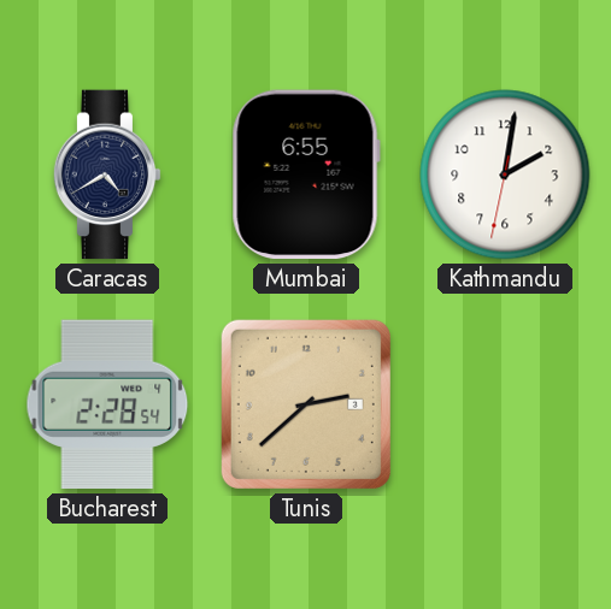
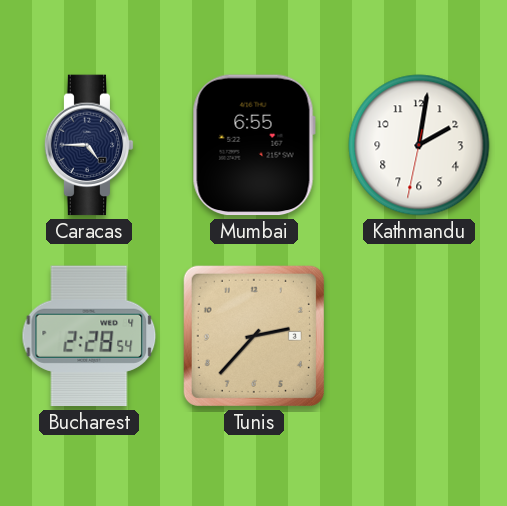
Caracas: 4:40 -> 4:45 (89, 145)
Tunis: 2:38 -> 2:37 (254, 336)
